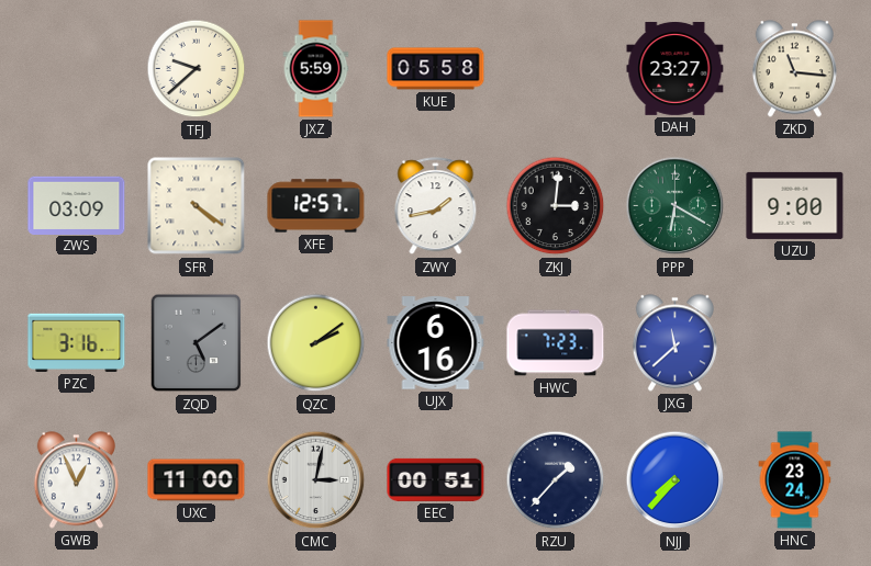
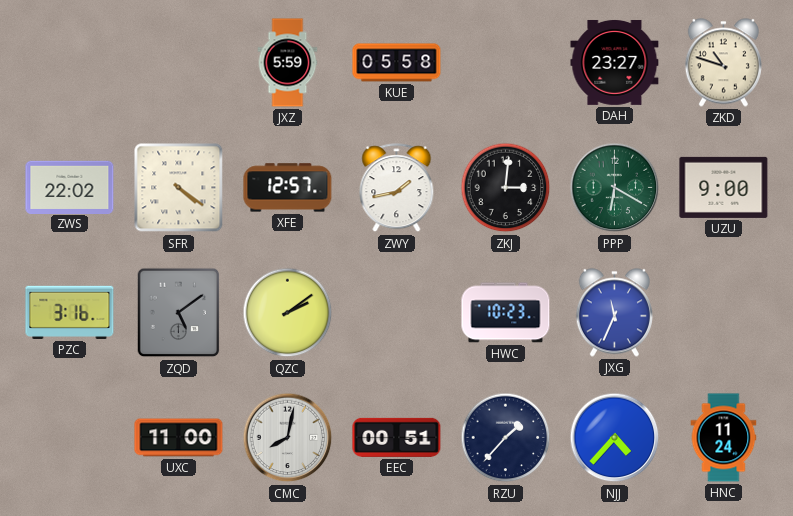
TFJ: 9:38 -> none (197, 69)
ZKD: 11:16 -> 10:48 (723, 63)
ZWS: 03:09 -> 22:02 (70, 187)
UJX: 6:16 -> none (436, 343)
HWC: 7:23 -> 10:23 (506, 313)
JXG: 11:38 -> 11:34 (614, 313)
GWB: 12:56 -> none (76, 480)
CMC: 3:02 -> 8:02 (288, 438)
NJJ: 7:37 -> 4:37 (615, 438)
HNC: 23:24 -> 11:24 (724, 438)
